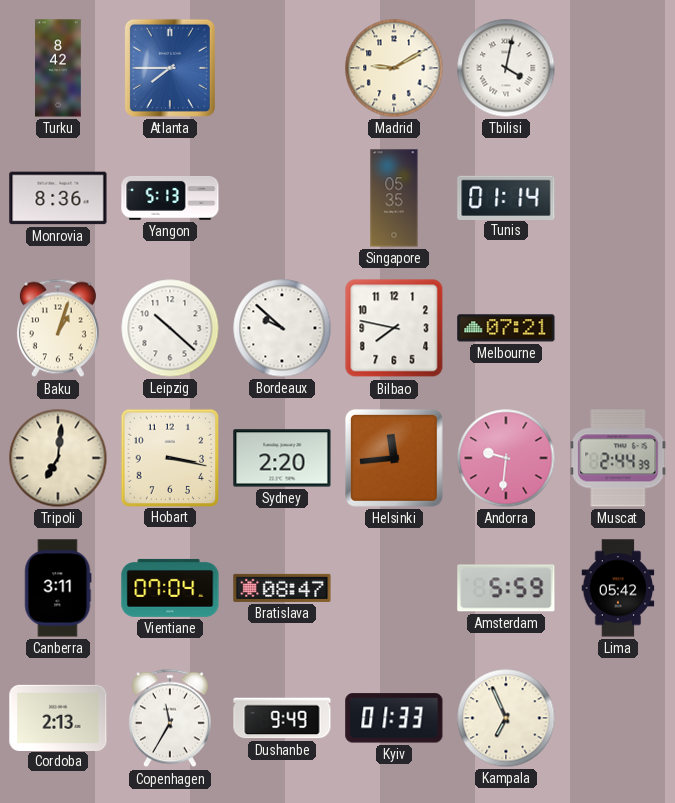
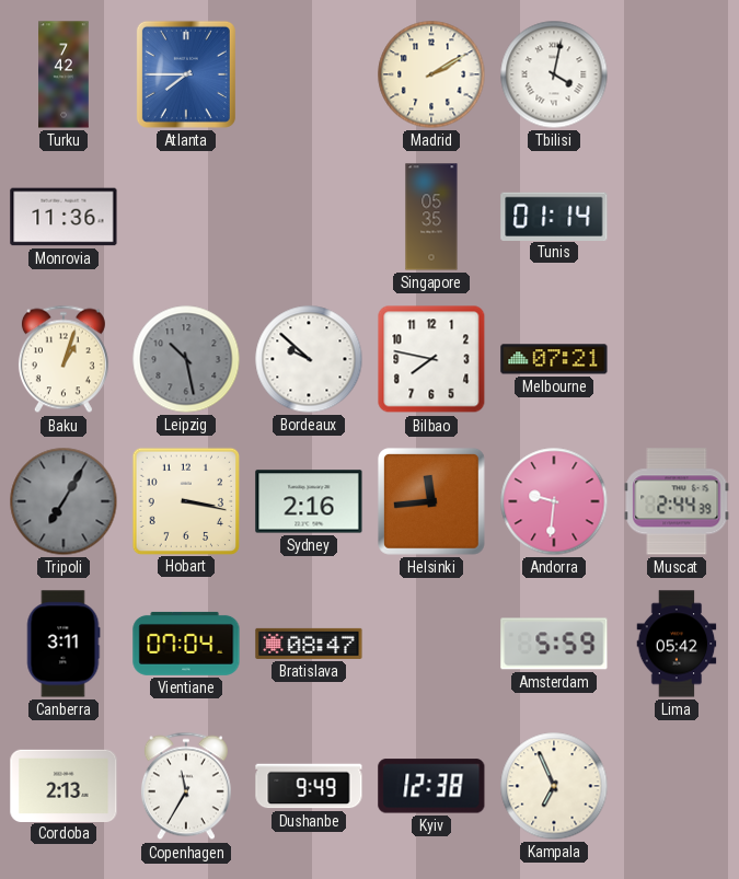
Turku: 8:42 -> 7:42 (63, 74)
Madrid: 9:10 -> 2:10 (431, 74)
Monrovia: 8:36 -> 11:36 (63, 217)
Yangon: 5:13 -> none (170, 198)
Leipzig: 10:22 -> 10:28 (186, 359)
Leipzig dial: white -> grey (186, 359)
Tripoli: 7:01 -> 7:05 (63, 501)
Tripoli dial: cream -> grey (63, 501)
Sydney: 2:20 -> 2:16 (309, 501)
Kyiv: 01:33 -> 12:38 (431, 786)
